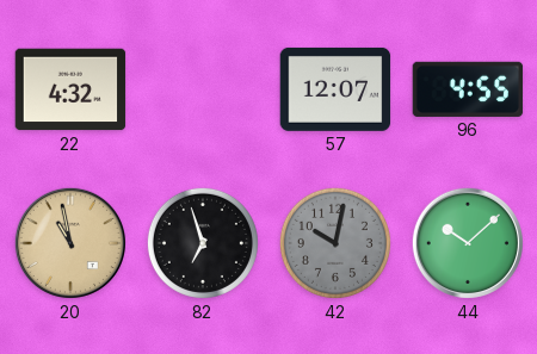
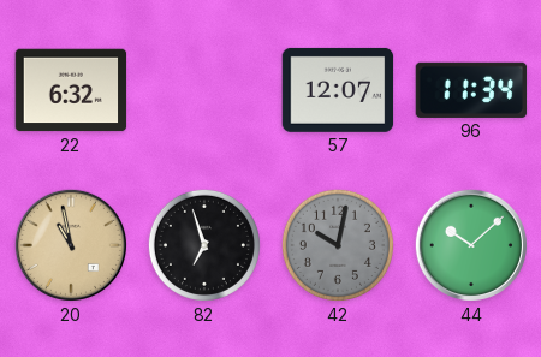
22: 4:32 -> 6:32 (71, 90)
96: 4:55 -> 11:34 (471, 90)
